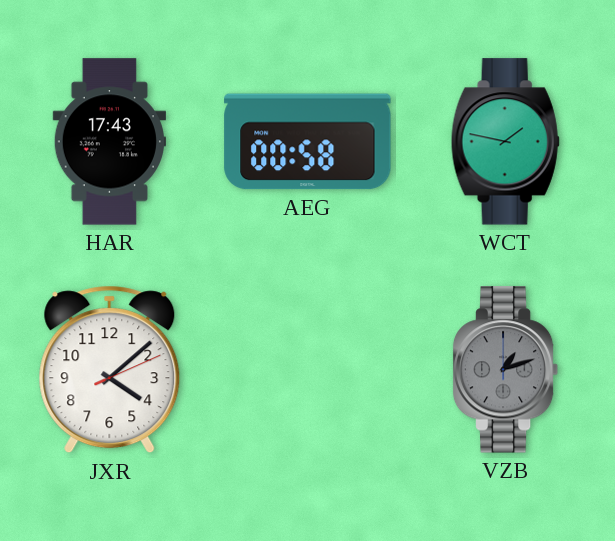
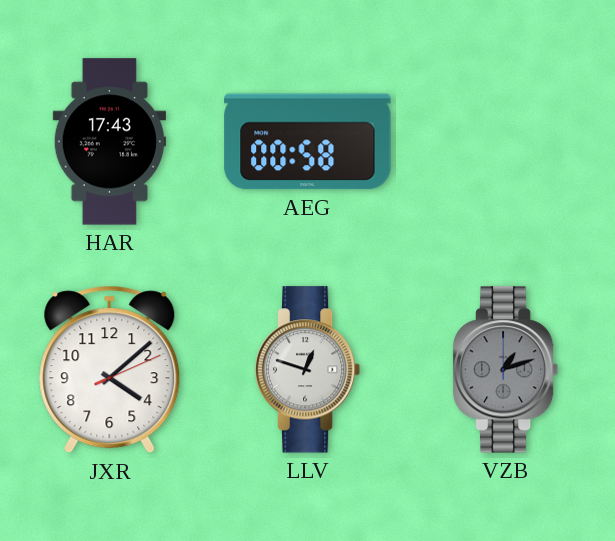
WCT: 1:47 -> none (505, 142)
LLV: none -> 12:48 (308, 370)
